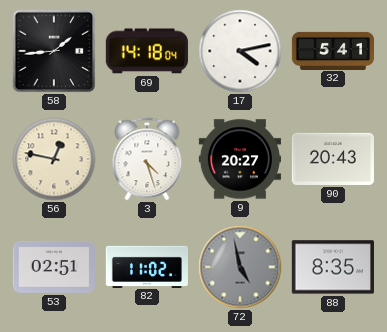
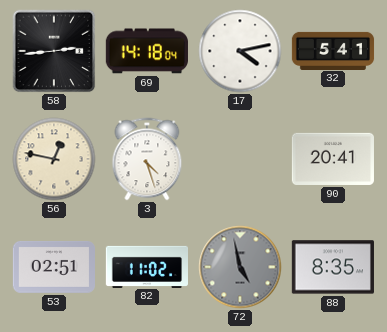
58: 1:44 -> 2:44 (54, 51)
9: 20:27 -> none (239, 159)
90: 20:43 -> 20:41 (332, 159)
